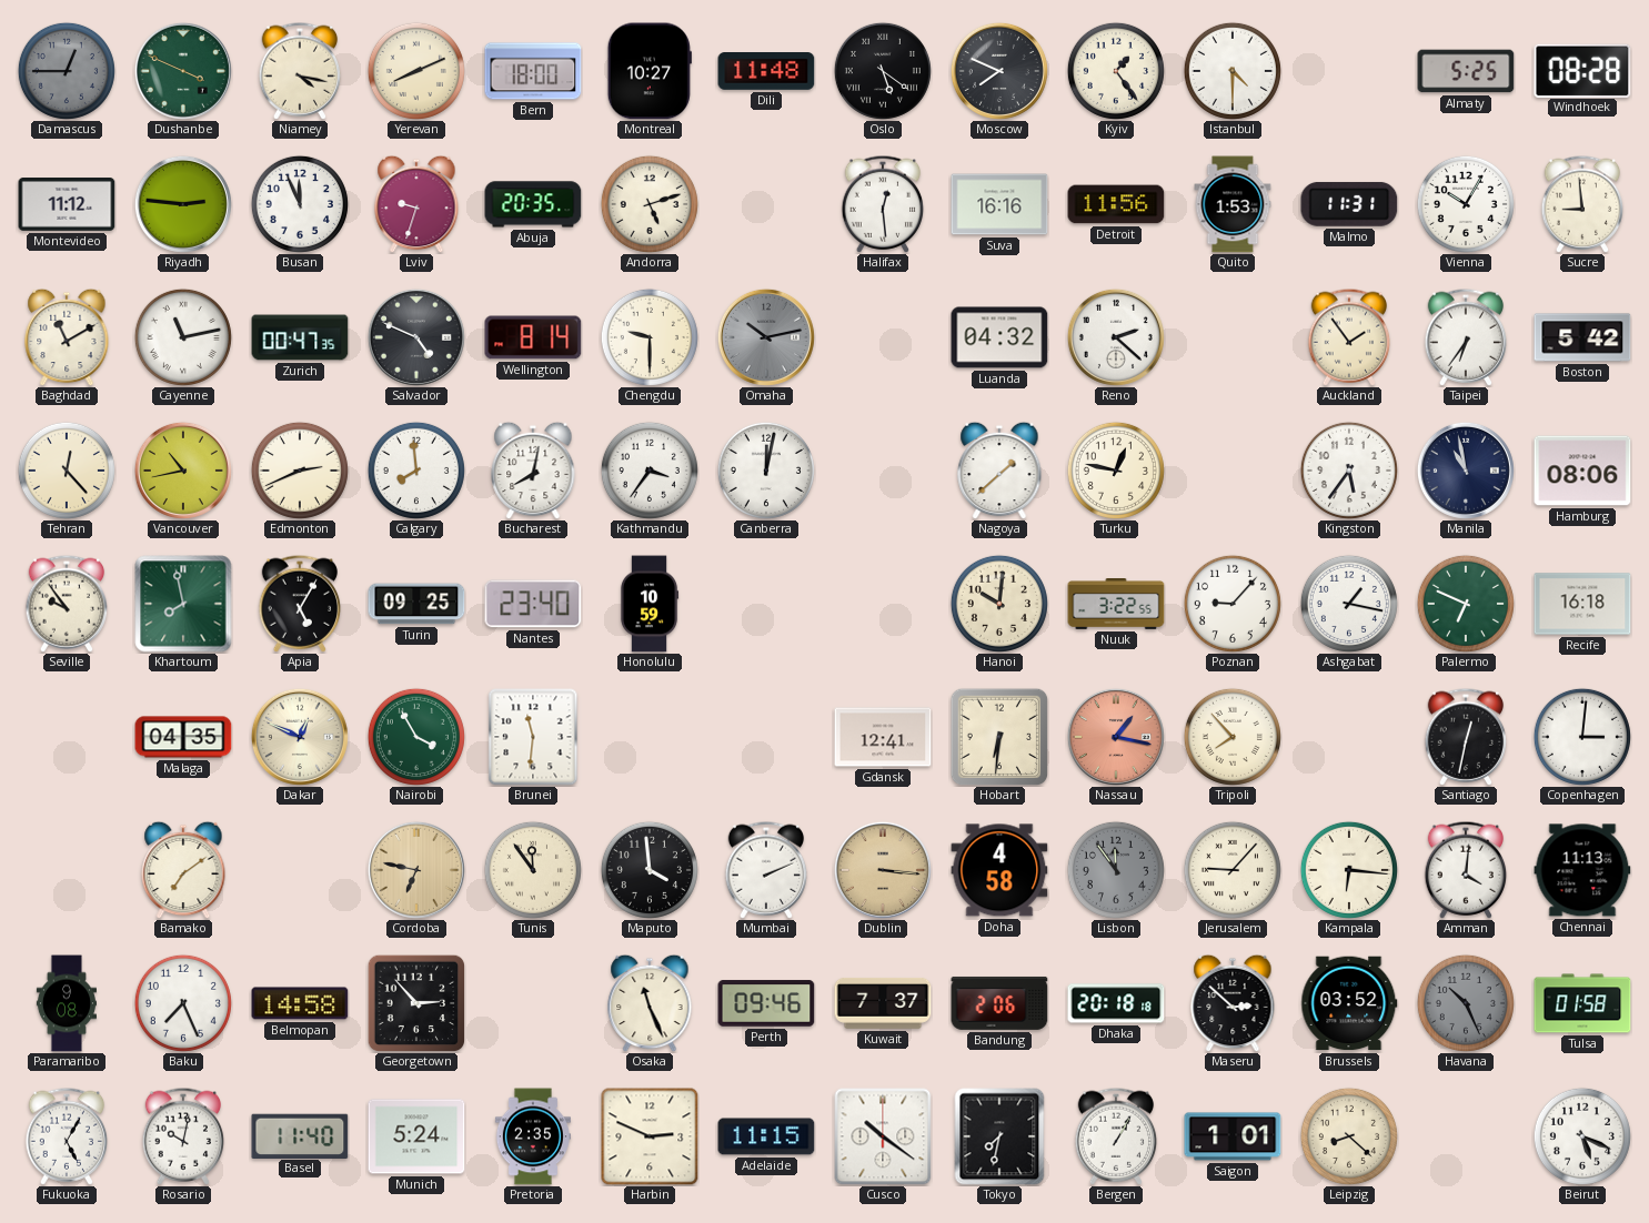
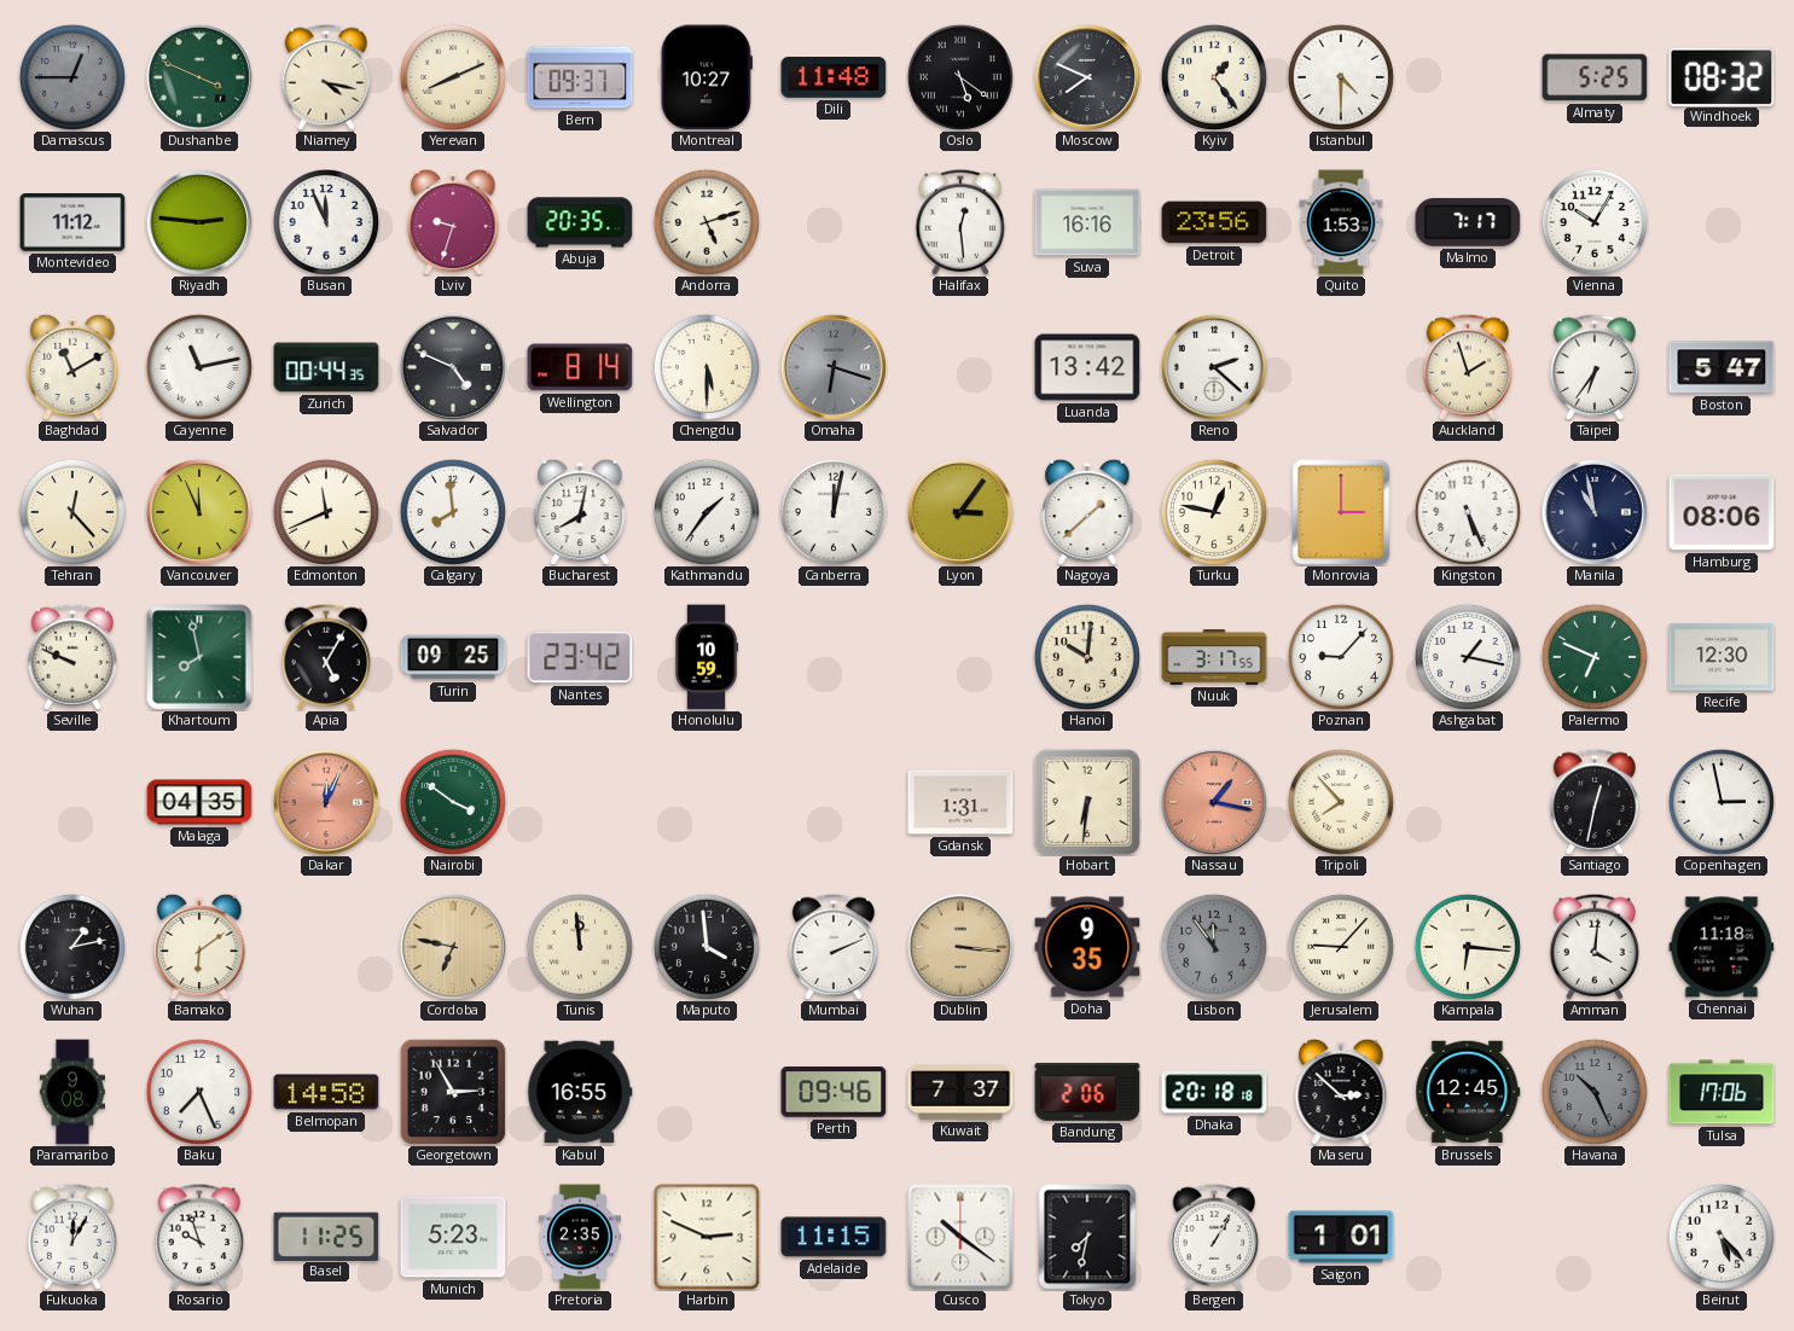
Bern: 18:00 -> 09:37 (580, 77)
Windhoek: 08:28 -> 08:32 (1722, 76)
Detroit: 11:56 -> 23:56 (1214, 222)
Malmo: 11:31 -> 7:17 (1468, 222)
Sucre: 8:59 -> none (1582, 204)
Zurich: 00:47 -> 00:44 (326, 367)
Chengdu: 9:30 -> 5:30 (707, 367)
Omaha: 10:13 -> 6:18 (834, 367)
Luanda: 04:32 -> 13:42 (1087, 367)
Auckland: 1:54 -> 1:57 (1468, 367)
Boston: 5:42 -> 5:47 (1722, 367)
Vancouver: 10:43 -> 11:56 (199, 512)
Edmonton: 2:41 -> 11:41 (326, 512)
Kathmandu: 3:36 -> 1:36 (707, 512)
Lyon: none -> 3:06 (960, 512)
Monrovia: none -> 3:00 (1341, 512)
Kingston: 5:36 -> 5:26 (1468, 512)
Seville: 9:54 -> 9:49 (72, 657)
Nantes: 23:40 -> 23:42 (580, 657)
Nuuk: 3:22 -> 3:17 (1214, 658)
Recife: 16:18 -> 12:30 (1722, 657)
Dakar: 12:49 -> 12:04 (326, 802)
Dakar dial: cream -> salmon (326, 802)
Nairobi: 3:55 -> 3:51 (453, 802)
Brunei: 11:31 -> none (533, 737)
Gdansk: 12:41 -> 1:31 (960, 802)
Copenhagen: 3:01 -> 2:58 (1722, 802)
Wuhan: none -> 1:13 (72, 947)
Bamako: 7:09 -> 6:09 (199, 947)
Tunis: 11:54 -> 11:59 (580, 947)
Doha: 4:58 -> 9:35 (1087, 947)
Chennai: 11:13 -> 11:18 (1722, 947)
Georgetown: 2:53 -> 2:55 (453, 1092)
Kabul: none -> 16:55 (580, 1092)
Osaka: 11:26 -> none (650, 1003)
Brussels: 03:52 -> 12:45 (1468, 1092)
Tulsa: 01:58 -> 17:06 (1722, 1092)
Fukuoka: 5:05 -> 12:05 (72, 1237)
Rosario: 10:02 -> 9:57 (199, 1237)
Basel: 11:40 -> 11:25 (326, 1236)
Munich: 5:24 -> 5:23 (453, 1237)
Leipzig: 8:22 -> none (1349, 1136)
Beirut: 5:19 -> 5:23 (1722, 1237)
